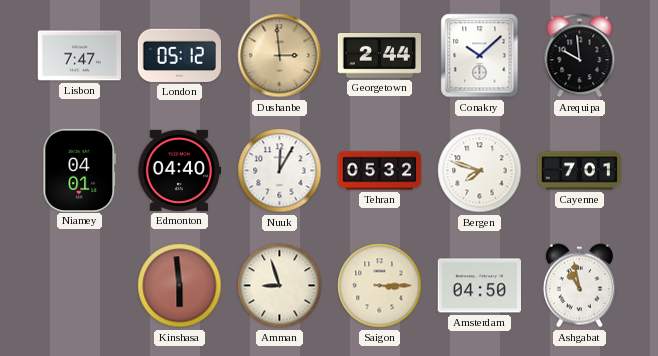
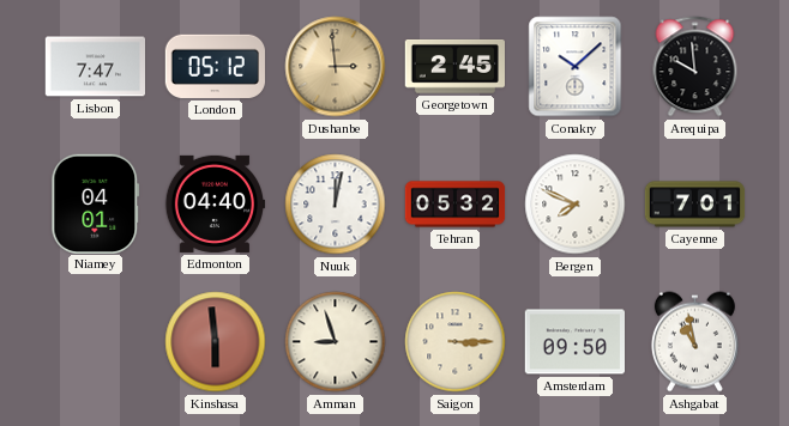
Georgetown: 2:44 -> 2:45 (454, 67)
Nuuk: 12:05 -> 12:02 (336, 205)
Bergen: 7:48 -> 7:49 (576, 205)
Amsterdam: 04:50 -> 09:50 (574, 342)
